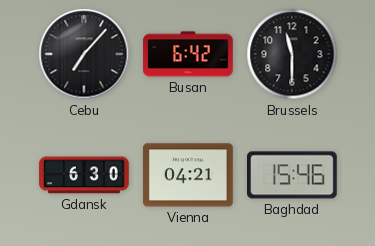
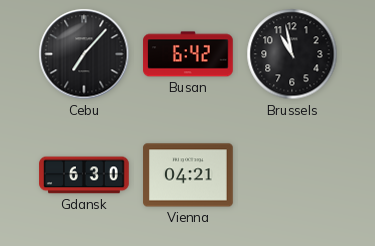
Brussels: 11:30 -> 10:58 (292, 54)
Baghdad: 15:46 -> none (293, 175)
